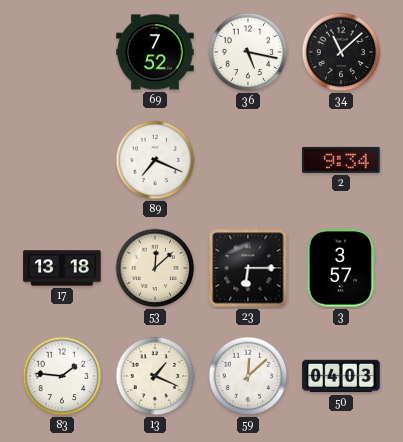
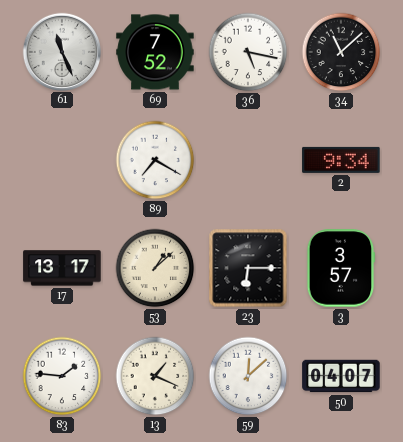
61: none -> 11:26 (61, 51)
89: 7:19 -> 7:20 (155, 160)
17: 13:18 -> 13:17 (62, 268)
53: 12:08 -> 1:08 (155, 268)
50: 04:03 -> 04:07 (341, 376)
